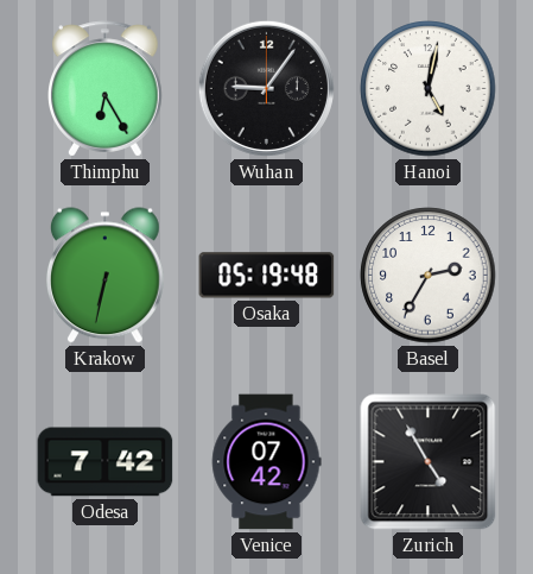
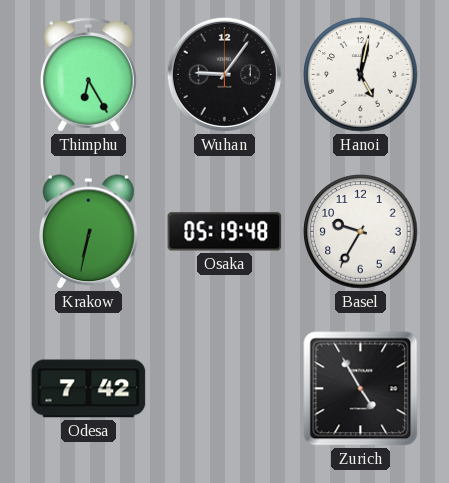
Basel: 2:35 -> 9:35 (361, 232)
Venice: 07:42 -> none (266, 462)
